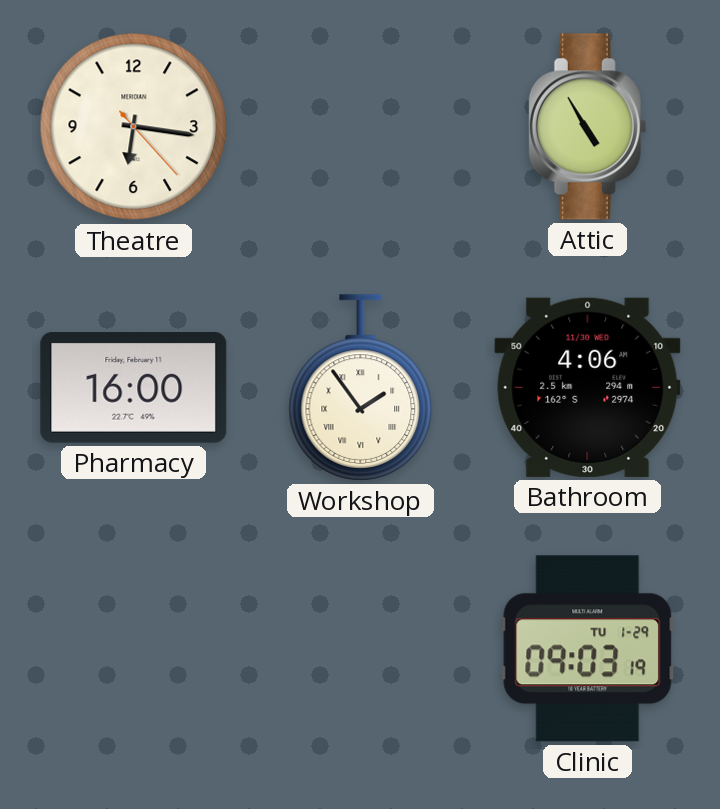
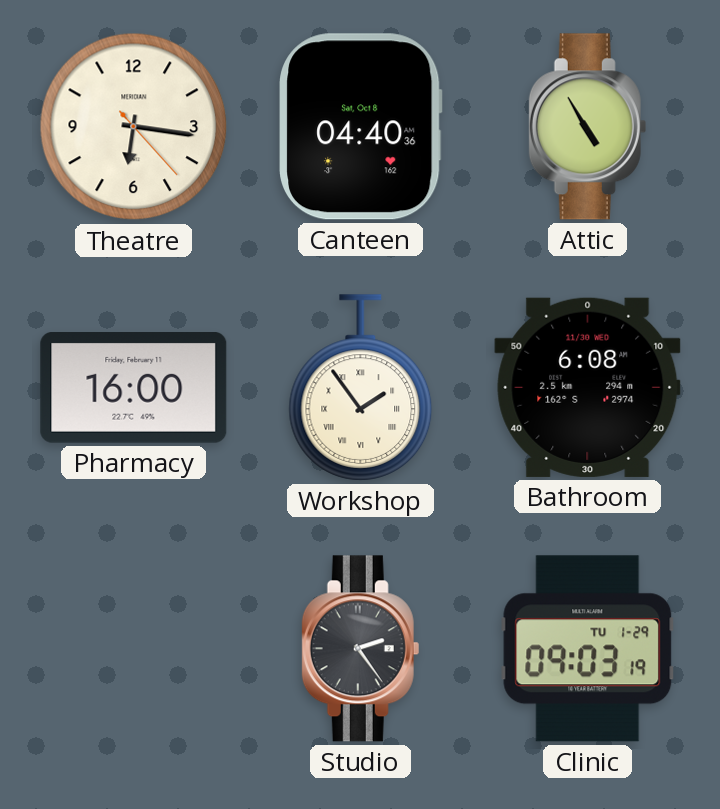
Canteen: none -> 04:40 (361, 127)
Bathroom: 4:06 -> 6:08 (588, 387)
Studio: none -> 2:24 (361, 649)
